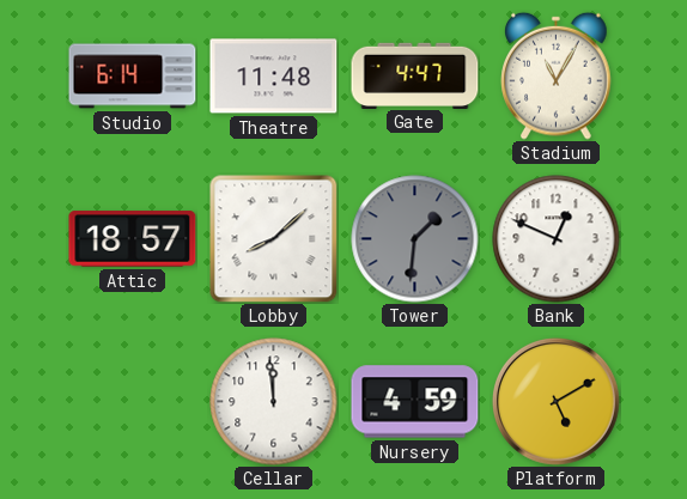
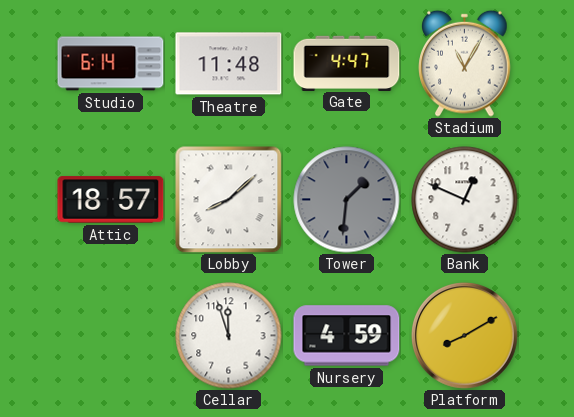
Cellar: 11:59 -> 11:57 (229, 336)
Platform: 5:10 -> 8:10 (465, 336)
